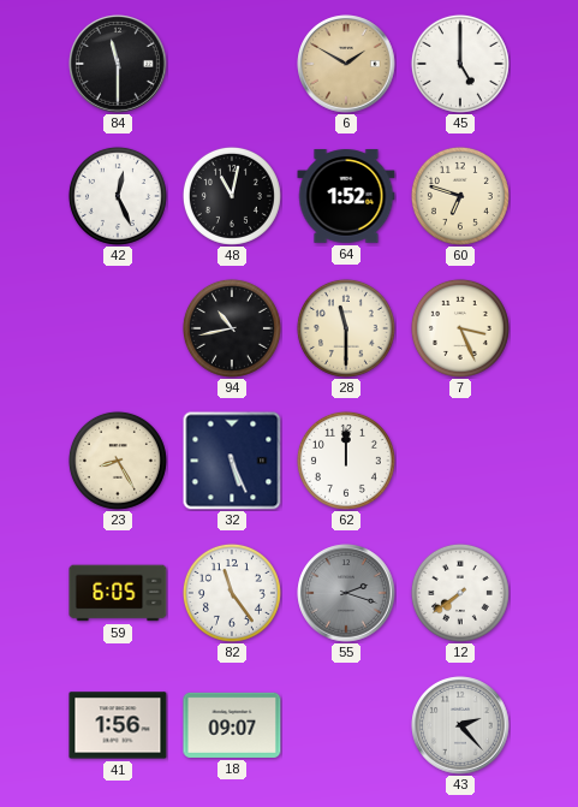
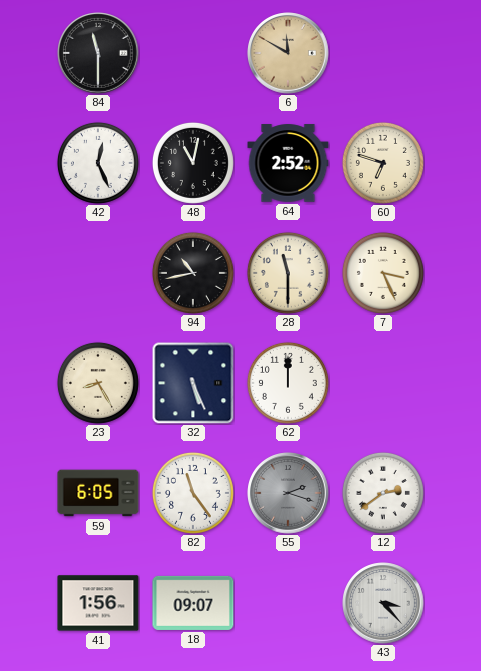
6: 1:50 -> 11:50 (288, 53)
45: 5:00 -> none (460, 64)
64: 1:52 -> 2:52 (288, 163)
12: 7:39 -> 2:39 (383, 493)
43: 2:23 -> 3:23 (383, 603)
